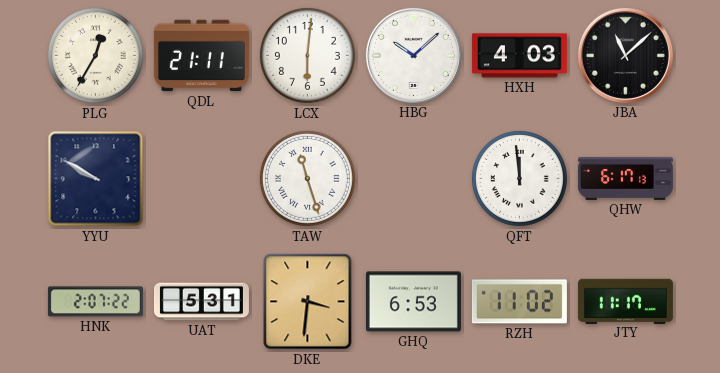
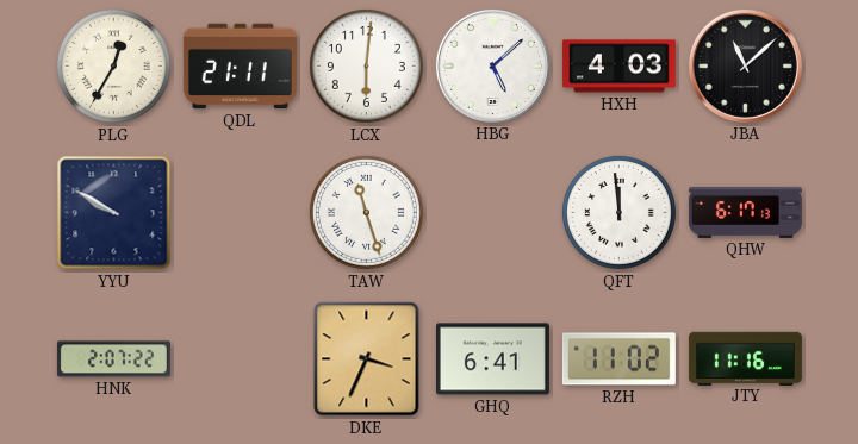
HBG: 10:08 -> 5:08 (492, 65)
UAT: 5:31 -> none (201, 302)
DKE: 3:31 -> 3:34 (367, 359)
GHQ: 6:53 -> 6:41 (492, 359)
JTY: 11:17 -> 11:16 (745, 358)
